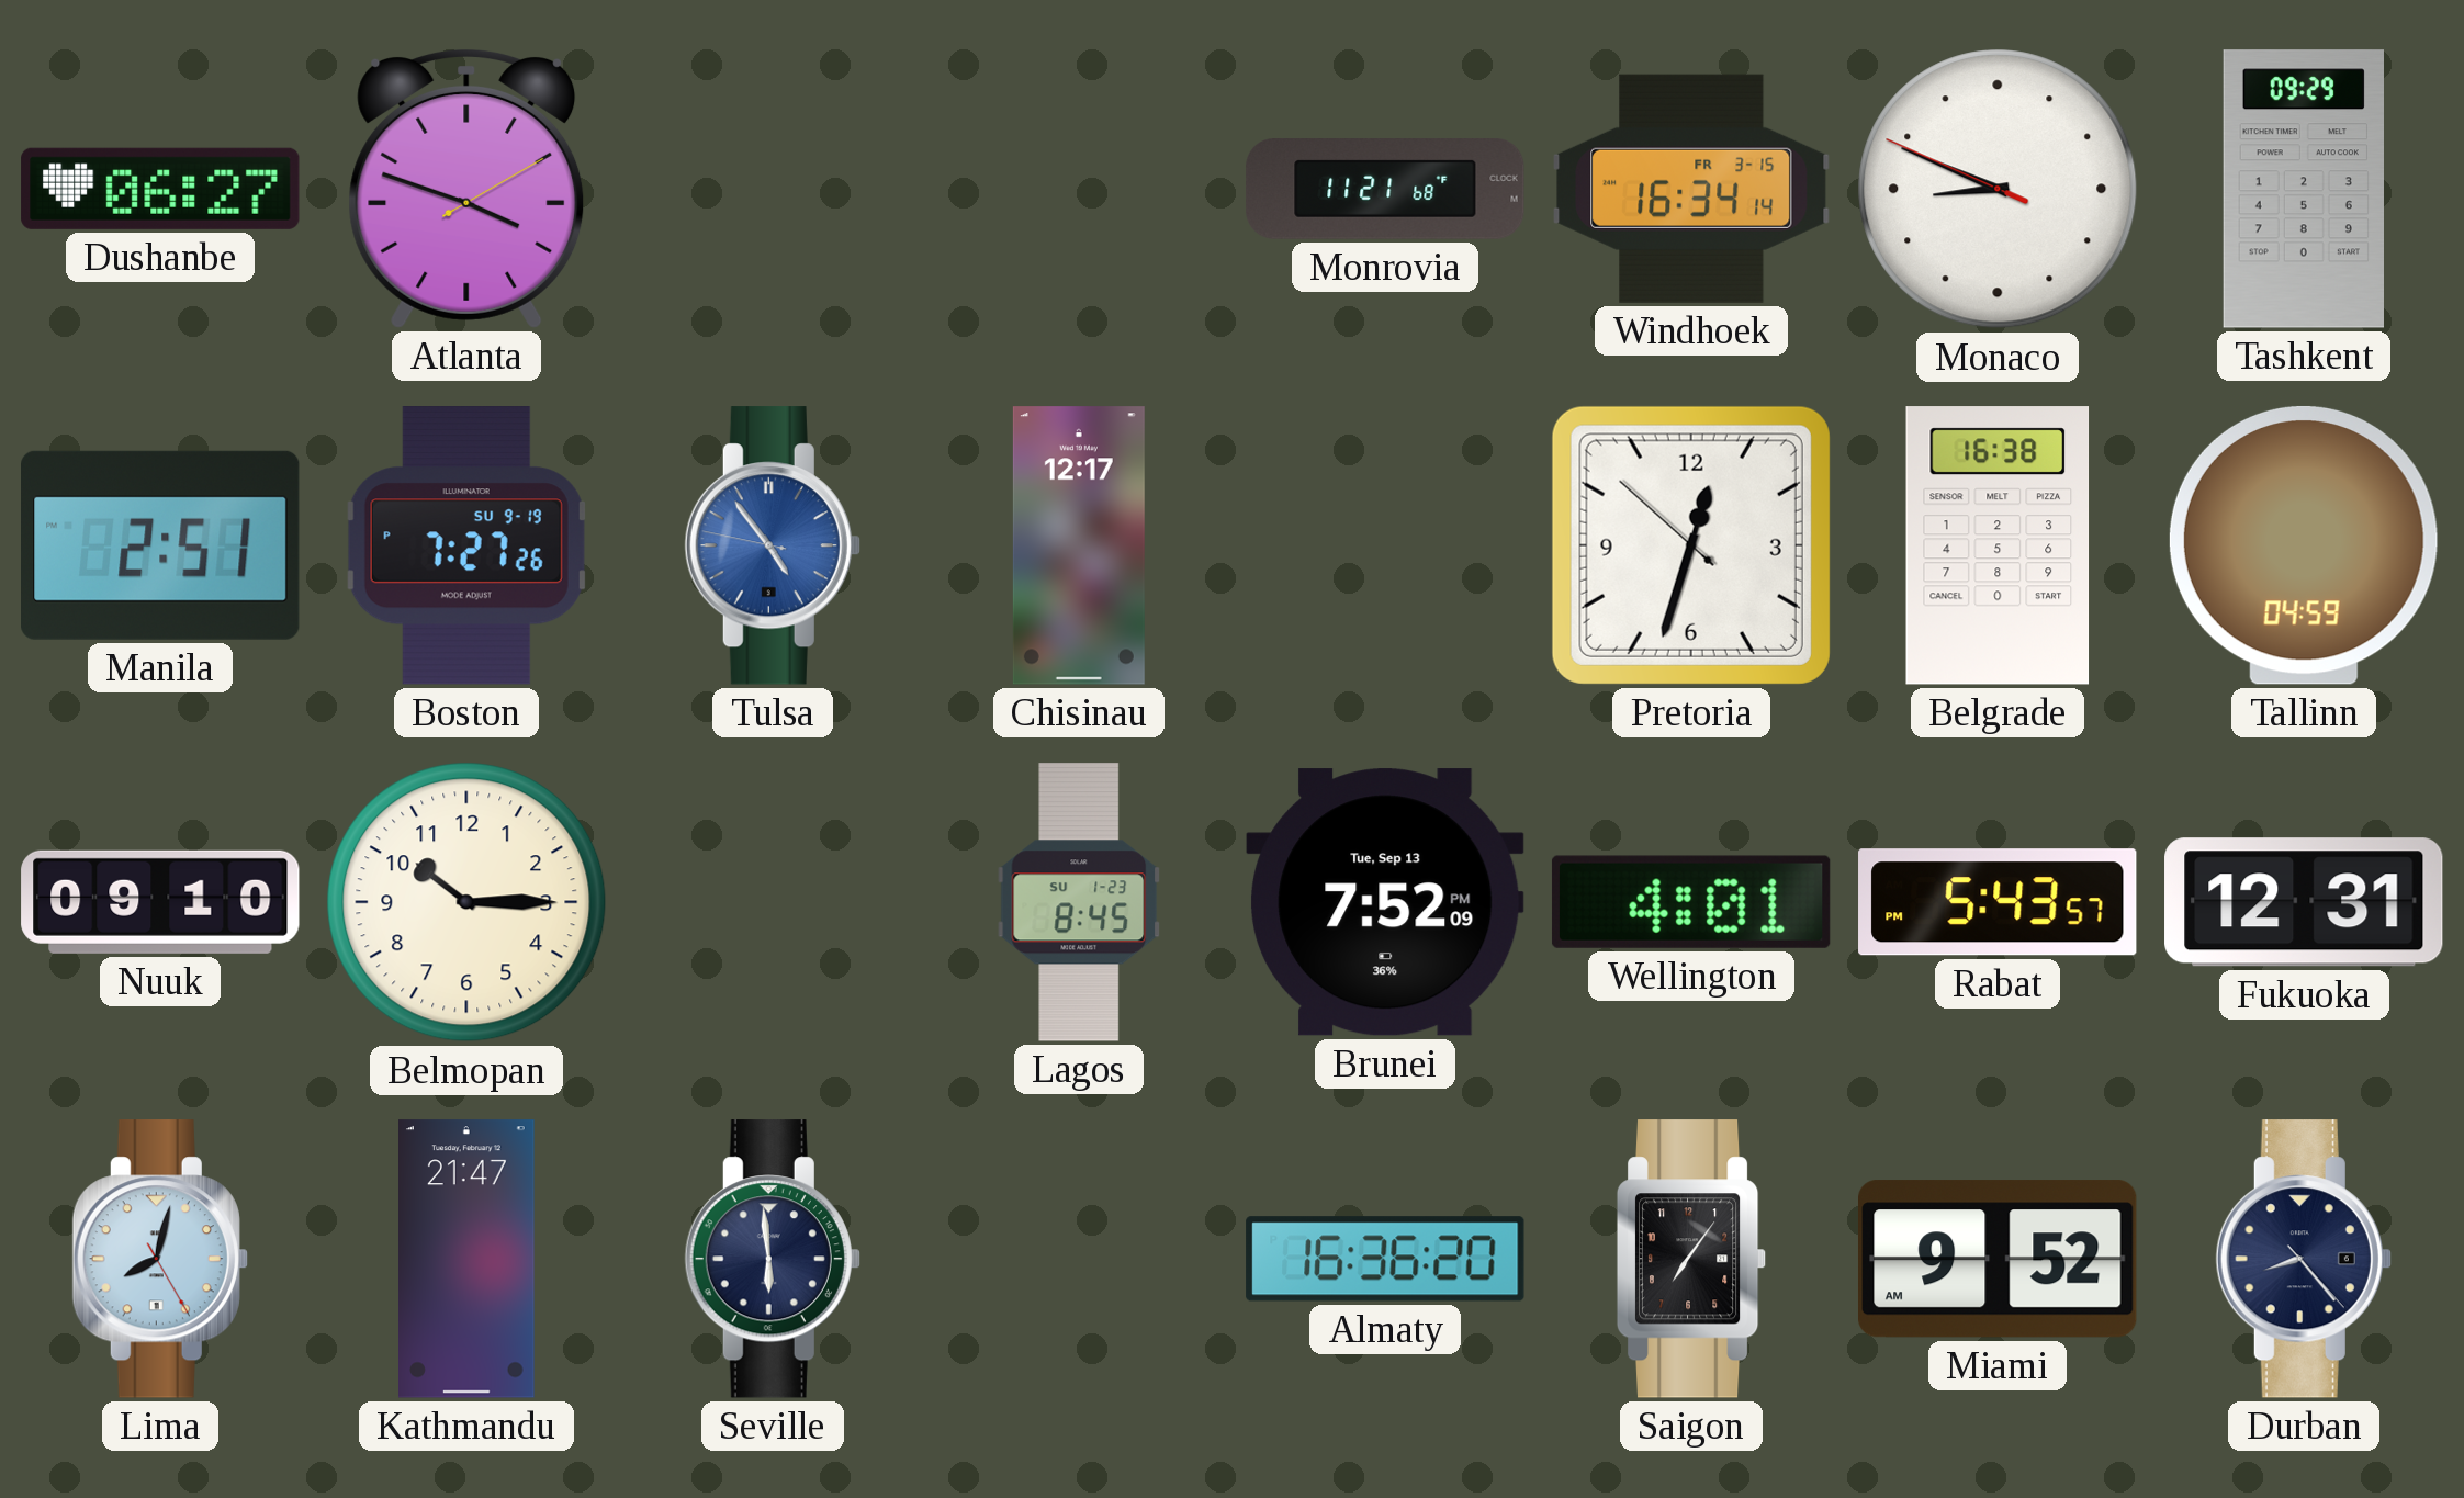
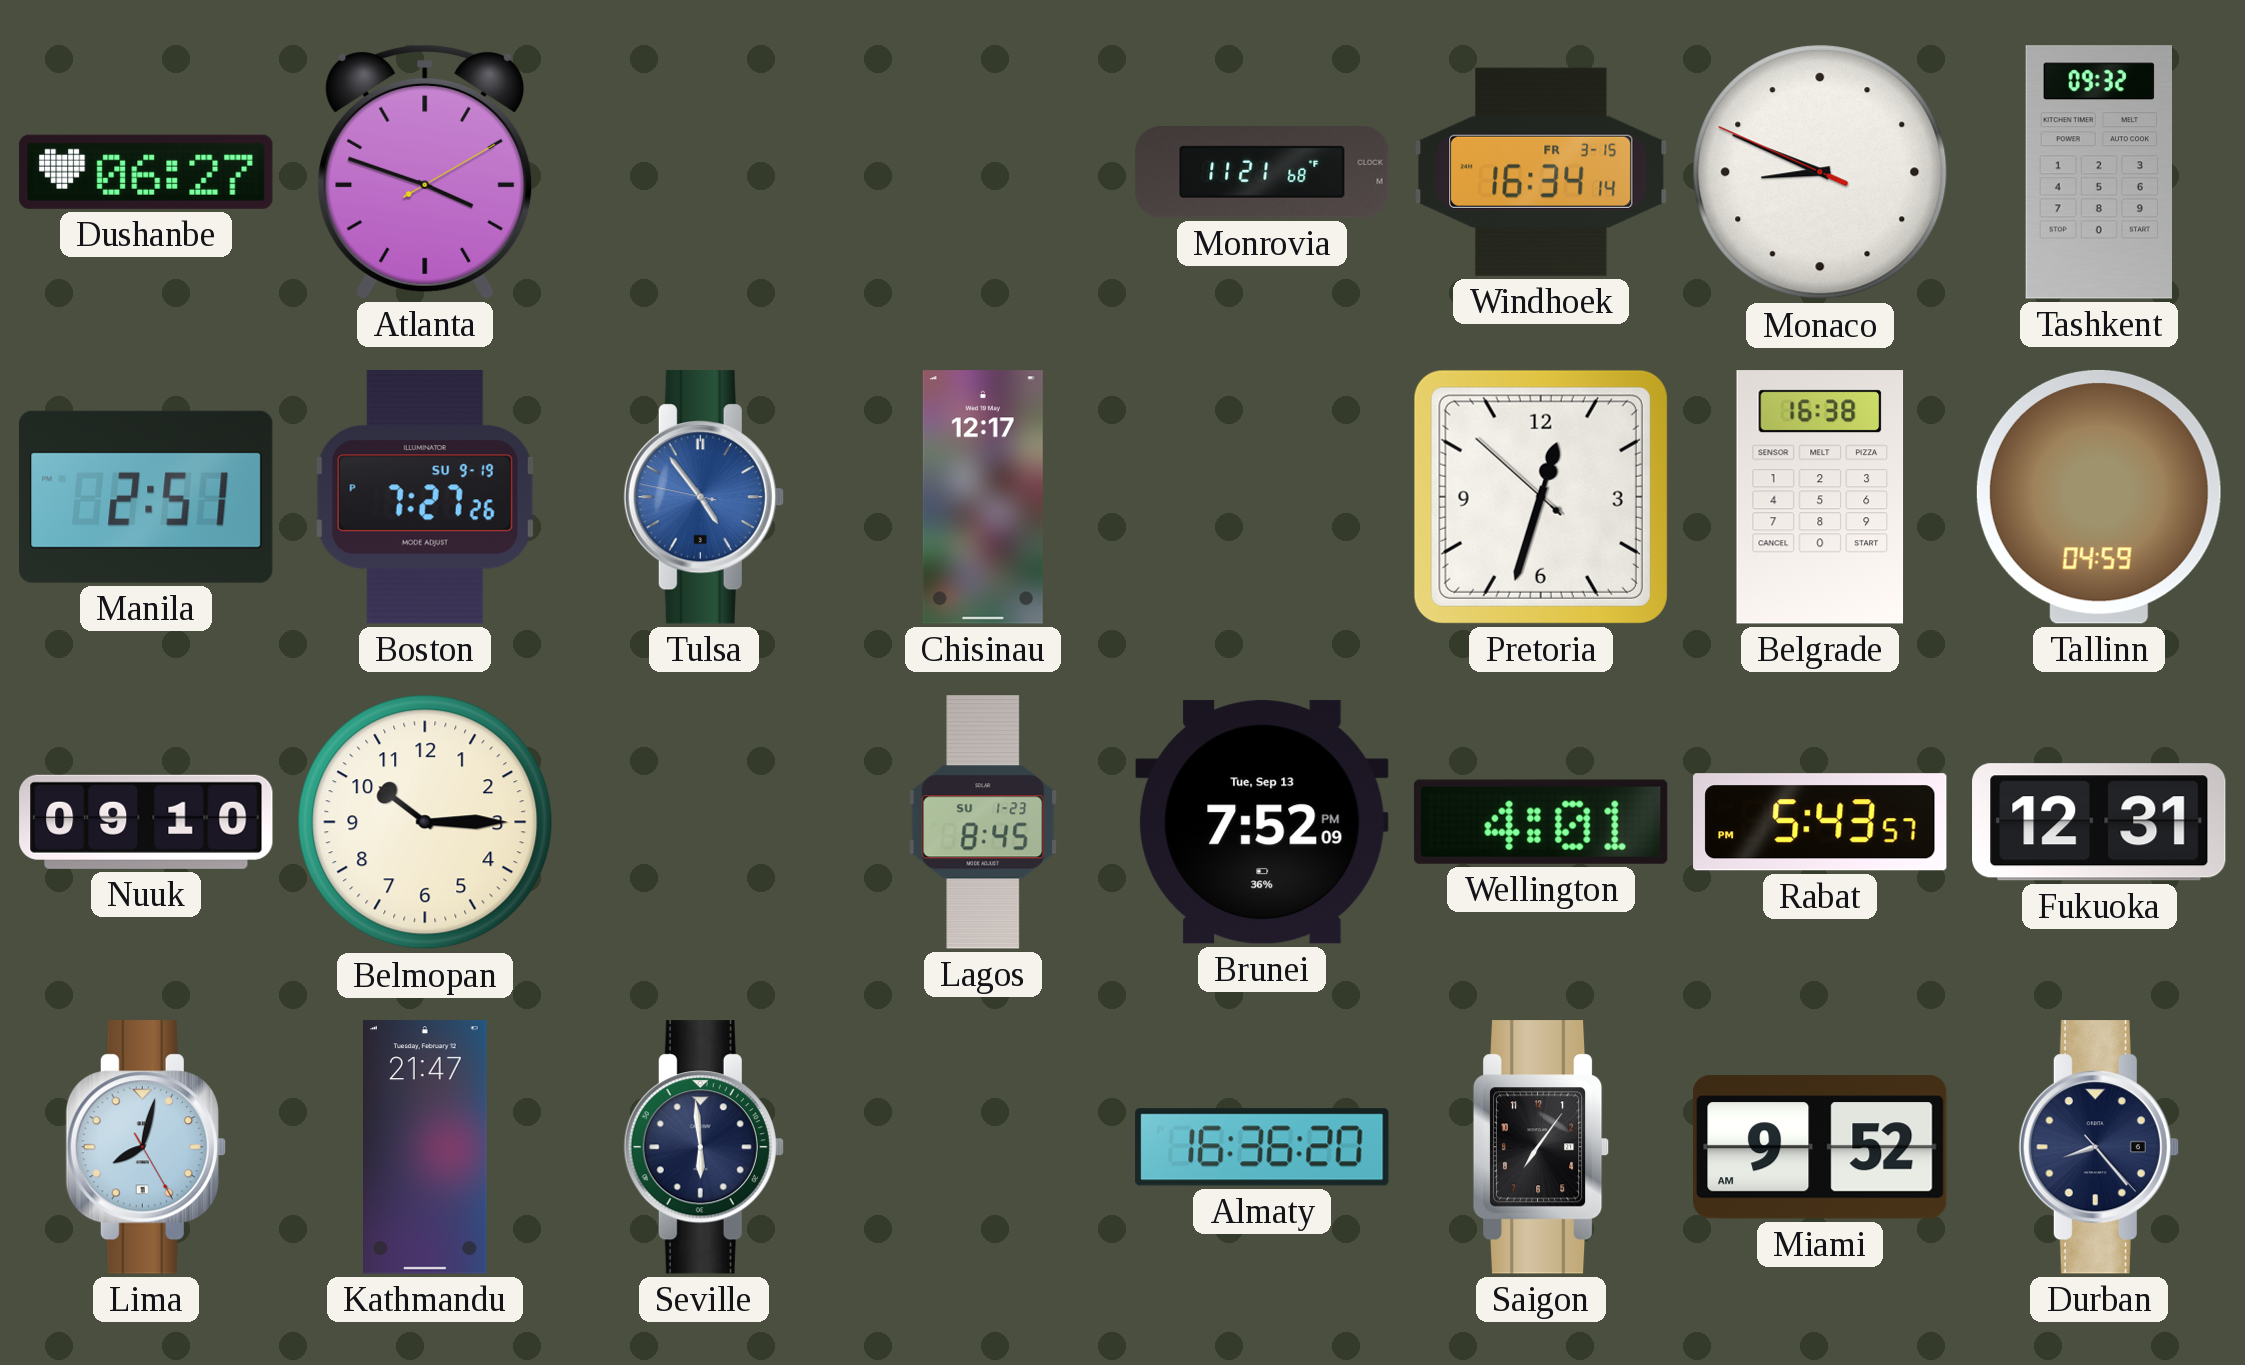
Tashkent: 09:29 -> 09:32 (2098, 172)
